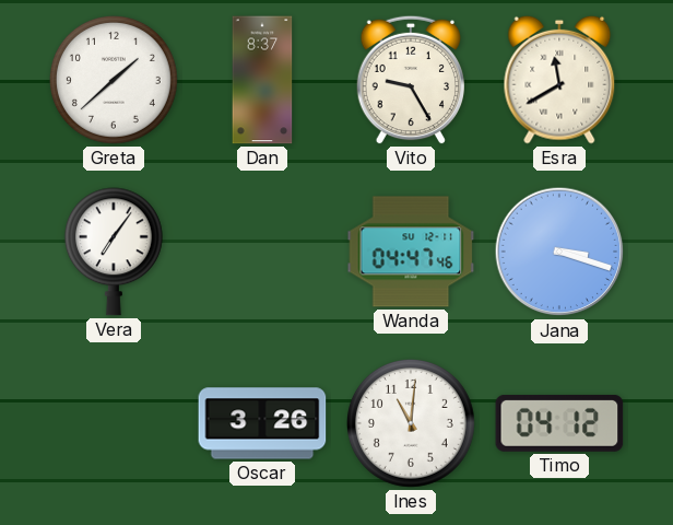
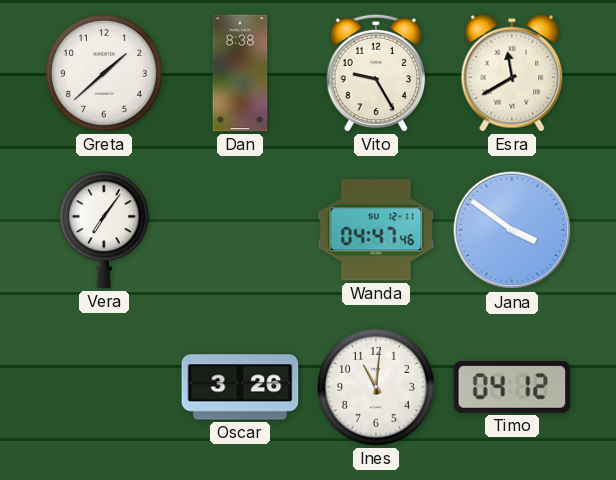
Dan: 8:37 -> 8:38 (240, 73)
Jana: 3:18 -> 3:51 (512, 230)
